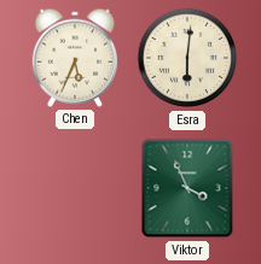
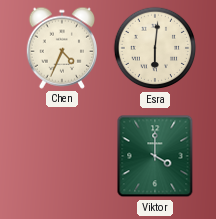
Chen: 5:34 -> 4:34 (61, 48)
Viktor: 3:56 -> 4:00 (155, 156)
